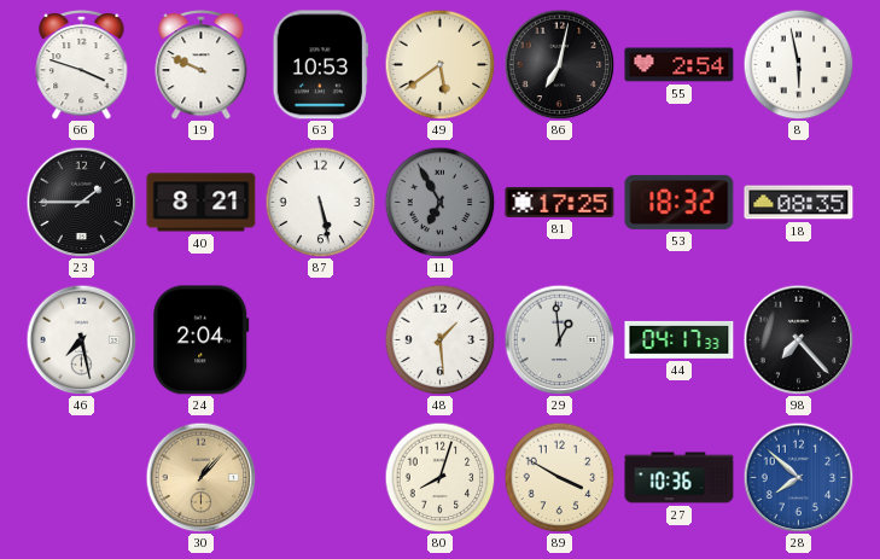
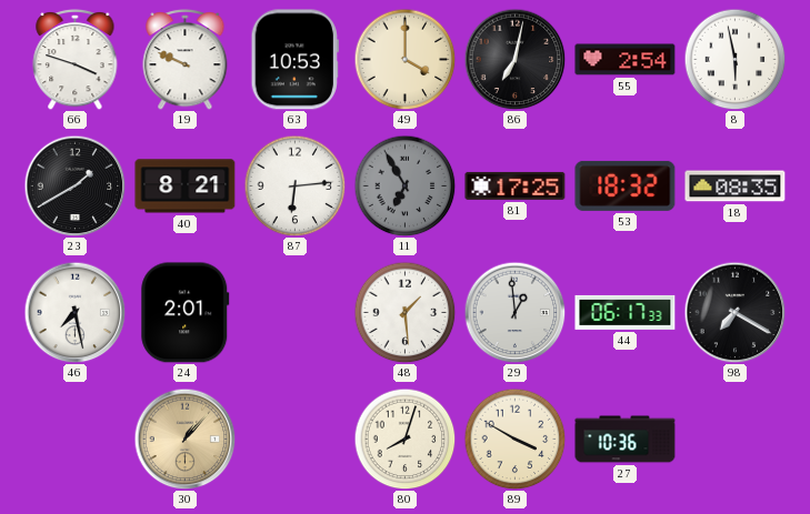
49: 5:39 -> 4:00 (404, 59)
23: 1:45 -> 1:40 (74, 185)
87: 5:28 -> 6:14 (294, 185)
24: 2:04 -> 2:01 (186, 313)
44: 04:17 -> 06:17 (626, 312)
98: 7:23 -> 7:20 (734, 312)
28: 7:52 -> none (798, 477)
